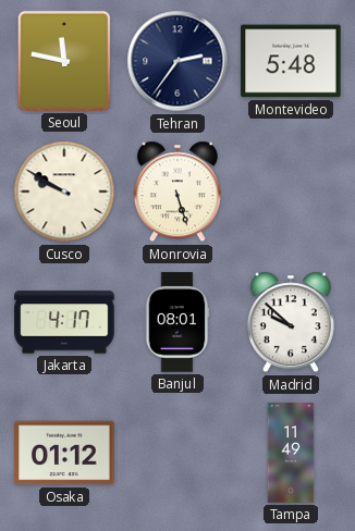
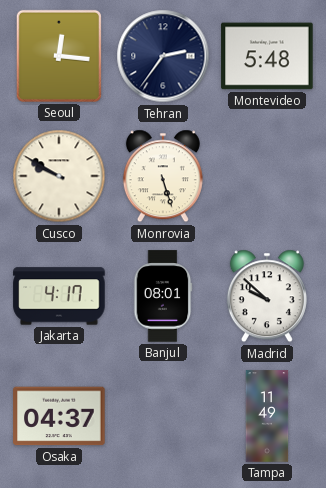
Seoul: 11:47 -> 12:16 (59, 56)
Osaka: 01:12 -> 04:37 (59, 416)
